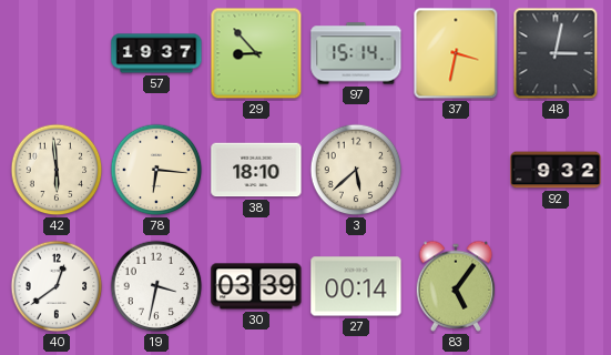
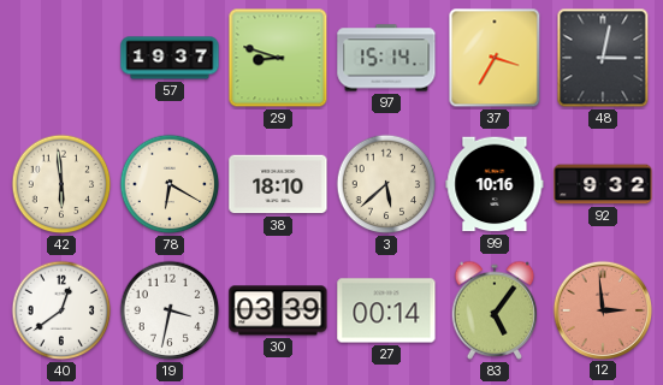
29: 8:53 -> 8:48 (278, 58)
37: 3:32 -> 3:35 (495, 58)
78: 6:16 -> 6:20 (170, 184)
99: none -> 10:16 (495, 184)
12: none -> 2:59 (602, 309)
